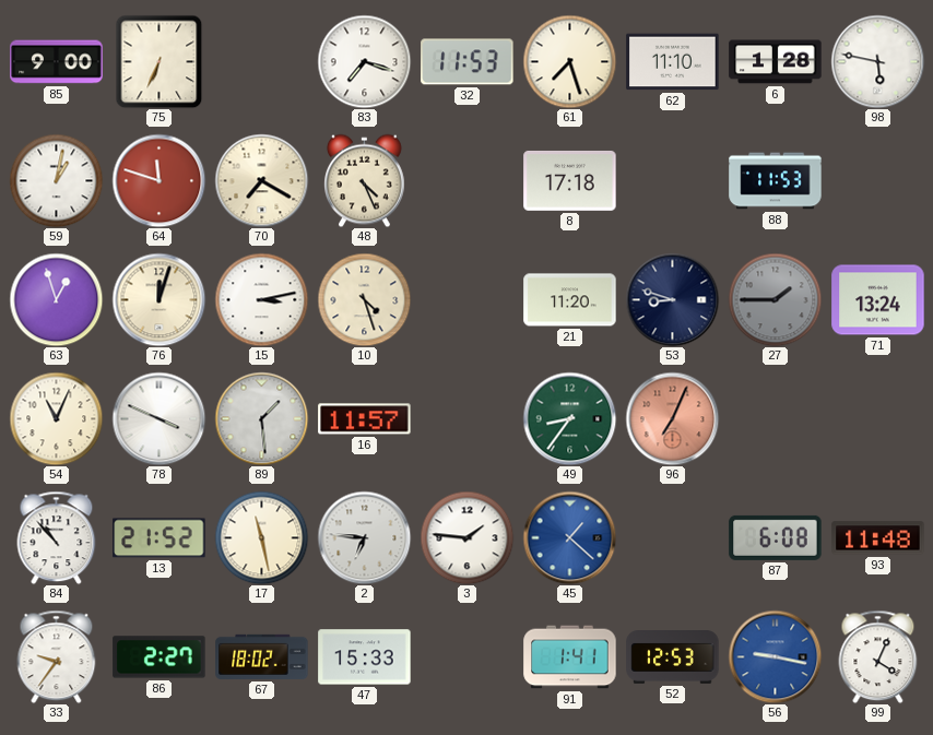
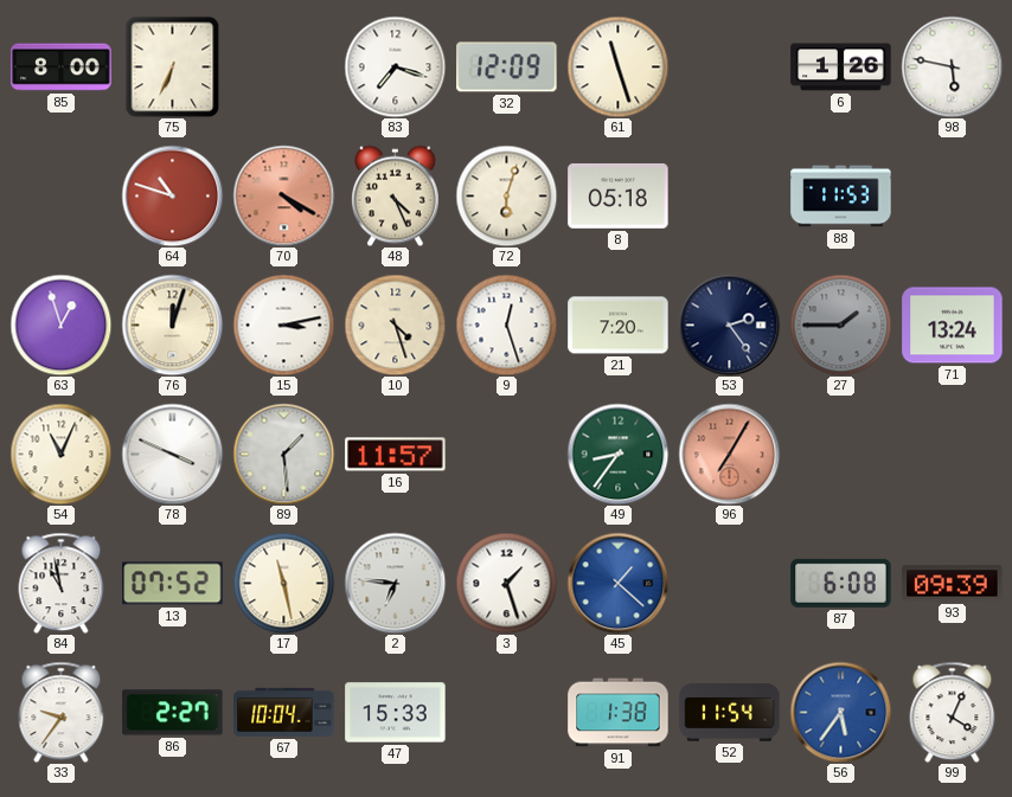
85: 9:00 -> 8:00 (62, 68)
32: 11:53 -> 12:09 (507, 68)
61: 7:27 -> 11:27 (617, 66)
62: 11:10 -> none (673, 62)
6: 1:28 -> 1:26 (841, 68)
59: 1:02 -> none (56, 180)
64: 11:48 -> 10:48 (172, 195)
70: 7:20 -> 4:20 (283, 195)
70 dial: cream -> salmon (283, 195)
72: none -> 6:03 (506, 195)
8: 17:18 -> 05:18 (619, 195)
9: none -> 12:27 (506, 324)
21: 11:20 -> 7:20 (619, 326)
53: 8:48 -> 2:24 (729, 324)
96: 7:04 -> 7:05 (729, 454)
84: 10:53 -> 10:58 (62, 583)
13: 21:52 -> 07:52 (173, 584)
3: 1:46 -> 1:27 (506, 583)
93: 11:48 -> 09:39 (953, 584)
67: 18:02 -> 10:04 (284, 712)
91: 1:41 -> 1:38 (619, 713)
52: 12:53 -> 11:54 (730, 713)
56: 9:17 -> 5:36 (840, 712)
